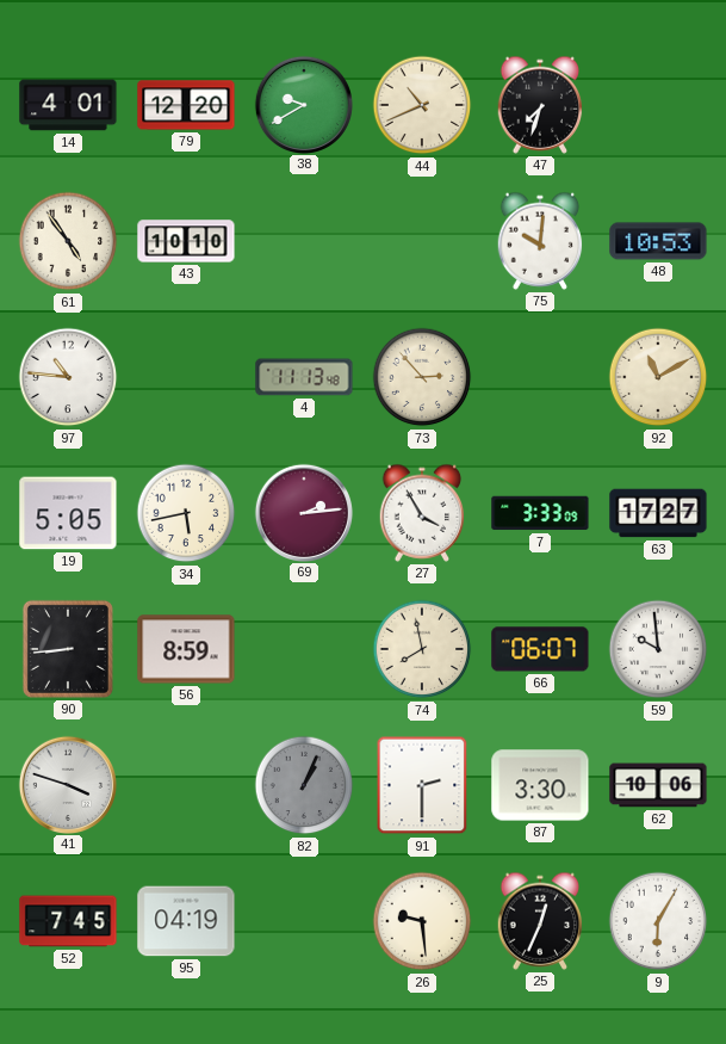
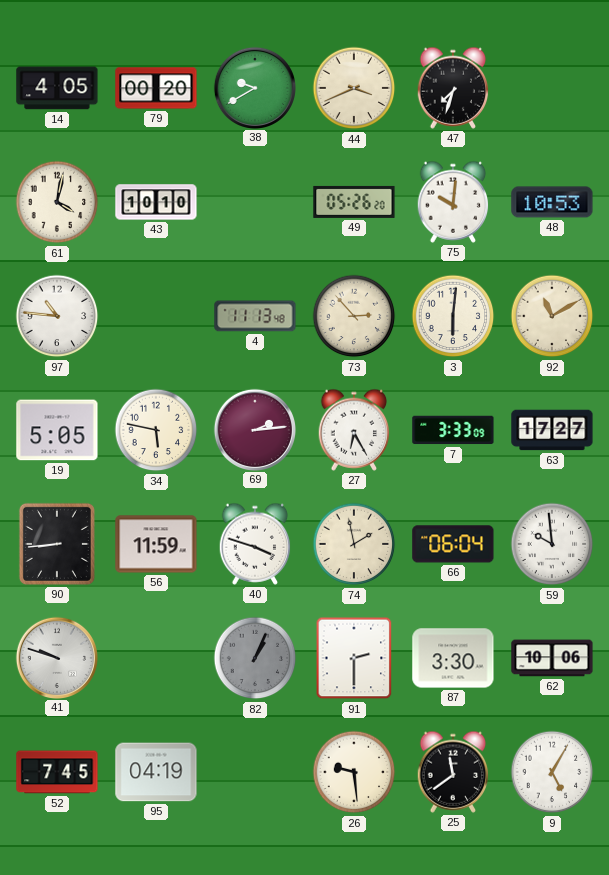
14: 4:01 -> 4:05 (57, 88)
79: 12:20 -> 00:20 (156, 88)
44: 10:41 -> 3:41 (354, 88)
61: 4:54 -> 4:02 (57, 202)
49: none -> 05:26 (354, 202)
3: none -> 6:01 (453, 316)
34: 5:43 -> 5:47 (156, 430)
27: 3:55 -> 6:25 (354, 430)
56: 8:59 -> 11:59 (156, 544)
40: none -> 3:48 (255, 544)
74: 7:58 -> 1:58 (354, 544)
66: 06:07 -> 06:04 (453, 544)
41: 3:48 -> 9:48 (56, 657)
25: 12:34 -> 11:39 (453, 772)
9: 6:05 -> 5:05 (552, 772)
